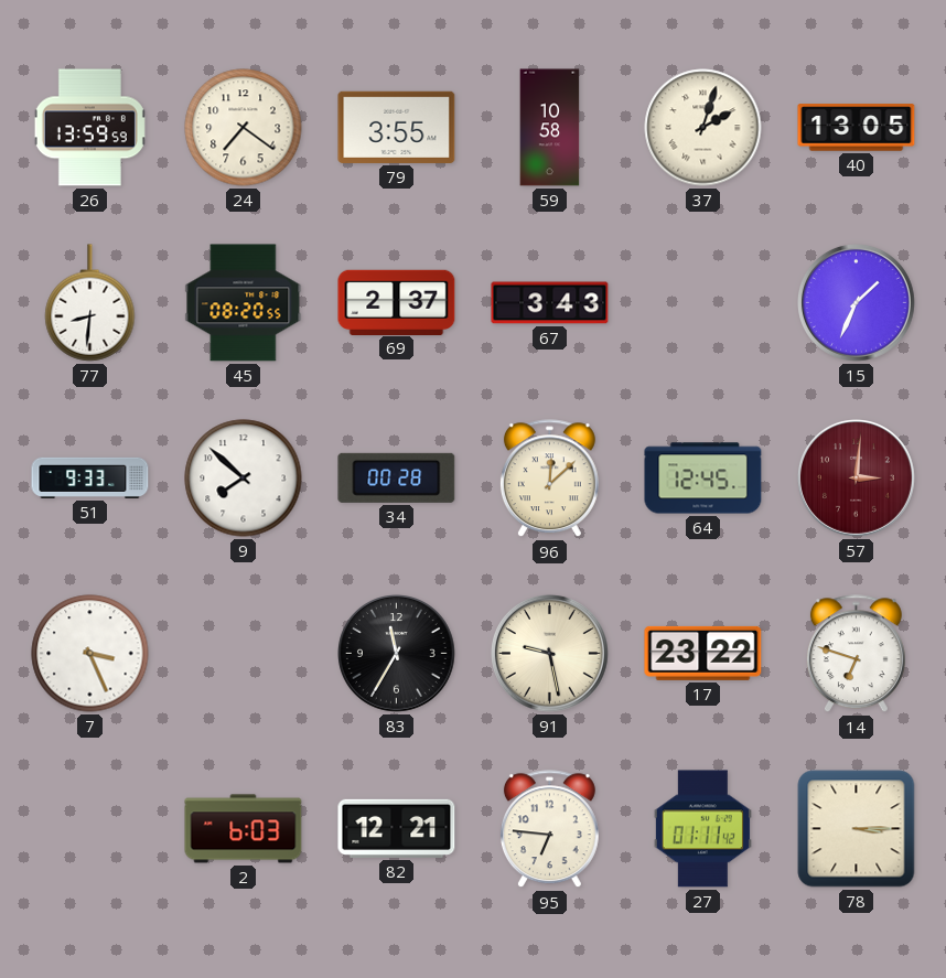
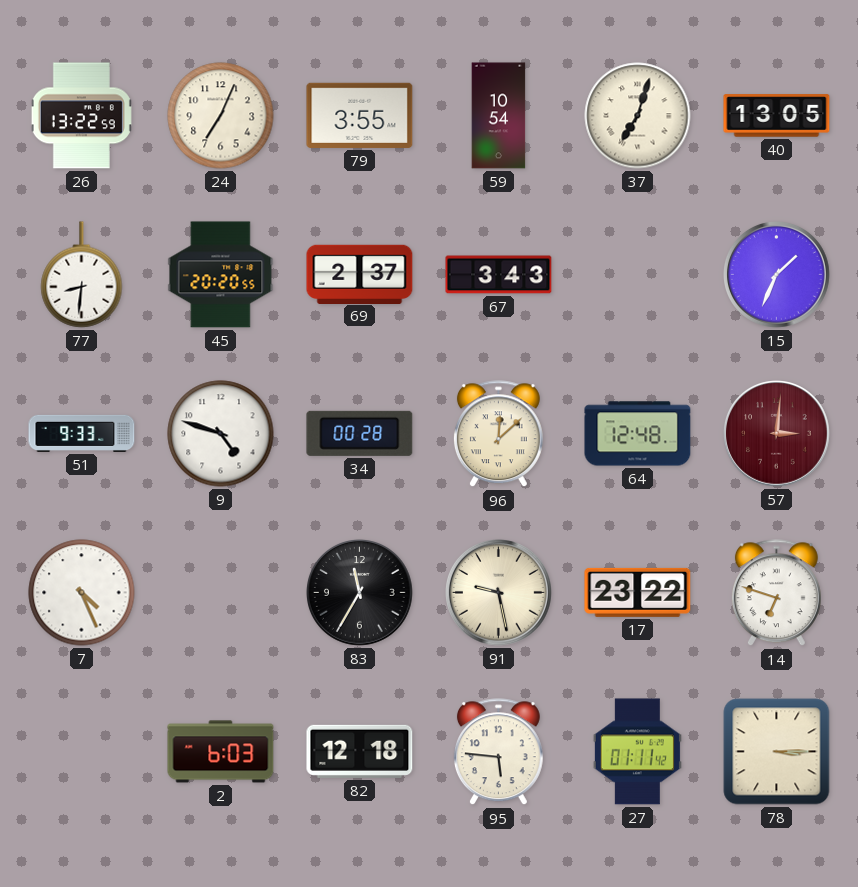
26: 13:59 -> 13:22 (81, 116)
24: 7:21 -> 7:04 (221, 116)
59: 10:58 -> 10:54 (499, 116)
37: 2:03 -> 7:03 (638, 116)
45: 08:20 -> 20:20 (221, 275)
9: 7:52 -> 4:48 (221, 434)
64: 12:45 -> 12:48 (638, 434)
7: 3:26 -> 4:26 (82, 593)
82: 12:21 -> 12:18 (360, 751)
95: 6:46 -> 5:46 (498, 752)
